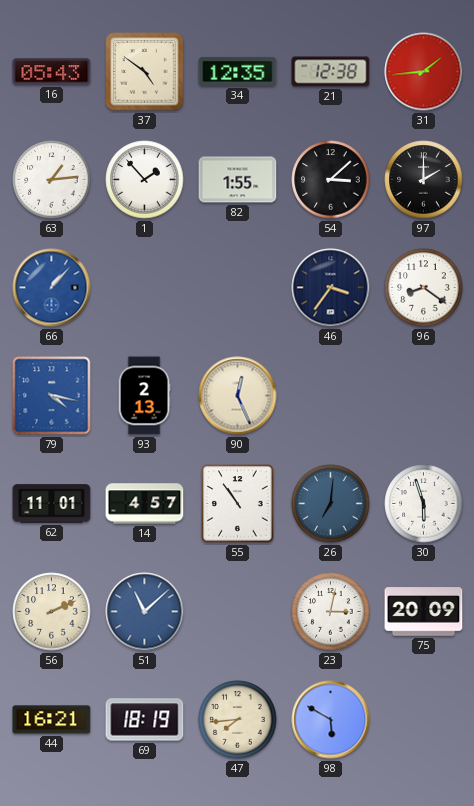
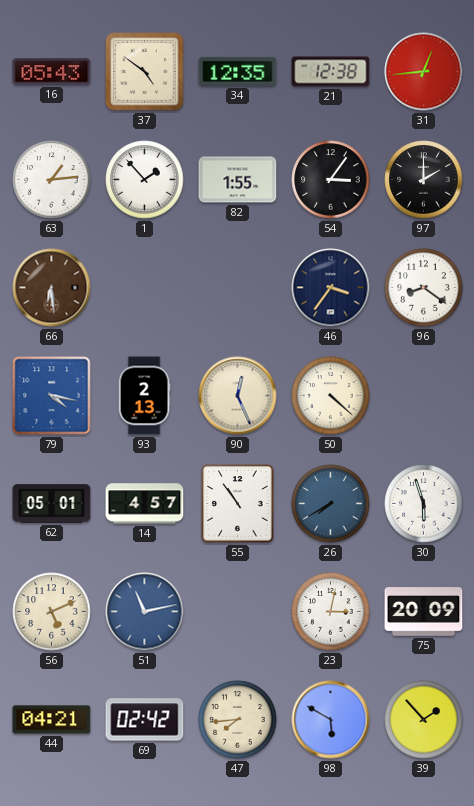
31: 1:44 -> 12:44 (424, 72)
54: 3:08 -> 3:06 (331, 180)
66: 1:07 -> 6:29 (52, 288)
66 dial: blue -> brown (52, 288)
50: none -> 4:22 (331, 396)
62: 11:01 -> 05:01 (52, 504)
26: 7:01 -> 7:40 (331, 504)
56: 2:11 -> 5:11 (52, 612)
51: 11:08 -> 11:13 (145, 612)
44: 16:21 -> 04:21 (52, 720)
69: 18:19 -> 02:42 (145, 720)
39: none -> 1:53 (424, 720)
